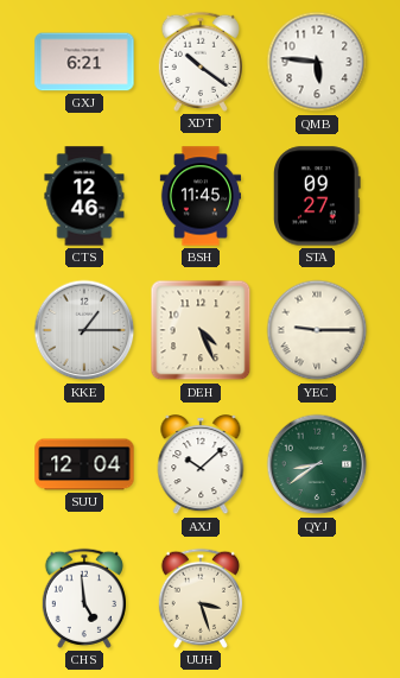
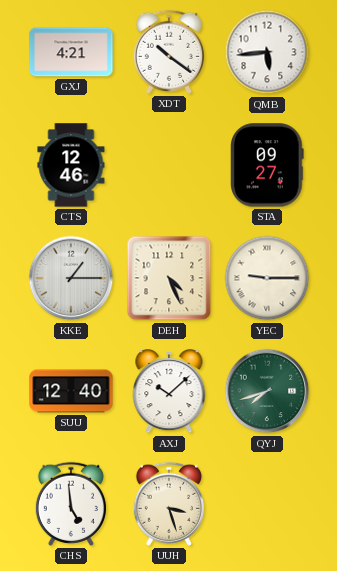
GXJ: 6:21 -> 4:21 (71, 52)
QMB: 5:46 -> 5:44 (267, 52)
BSH: 11:45 -> none (199, 196)
SUU: 12:04 -> 12:40 (71, 391)
QYJ: 8:39 -> 7:42 (267, 391)
